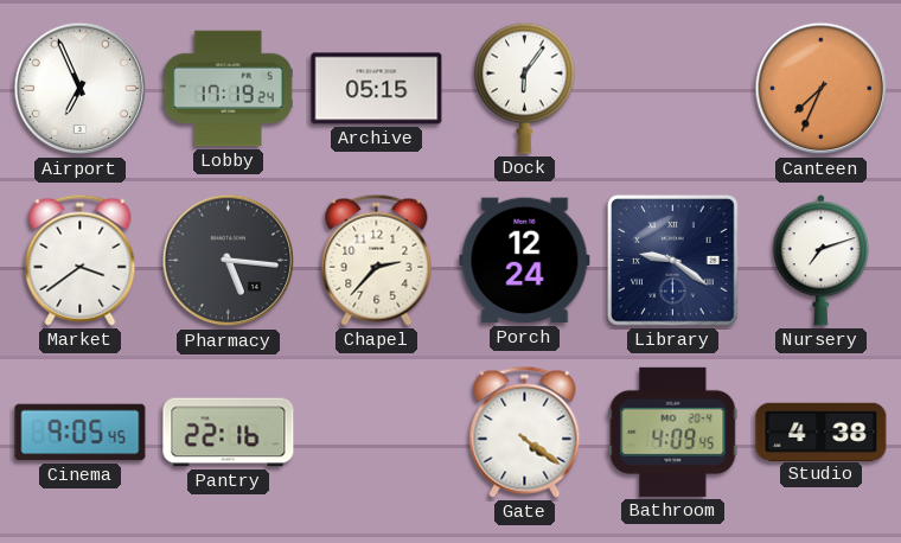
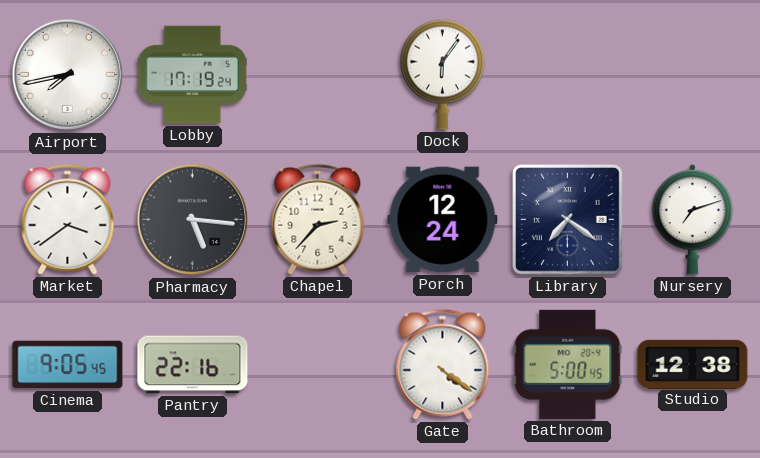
Airport: 6:56 -> 7:43 (68, 75)
Archive: 05:15 -> none (377, 89)
Canteen: 7:34 -> none (822, 89)
Library: 9:21 -> 7:21 (568, 220)
Bathroom: 4:09 -> 5:00 (568, 364)
Studio: 4:38 -> 12:38 (693, 364)
